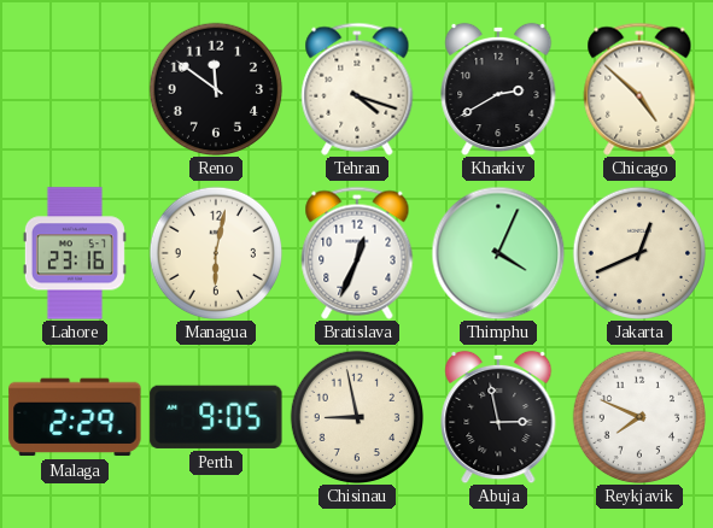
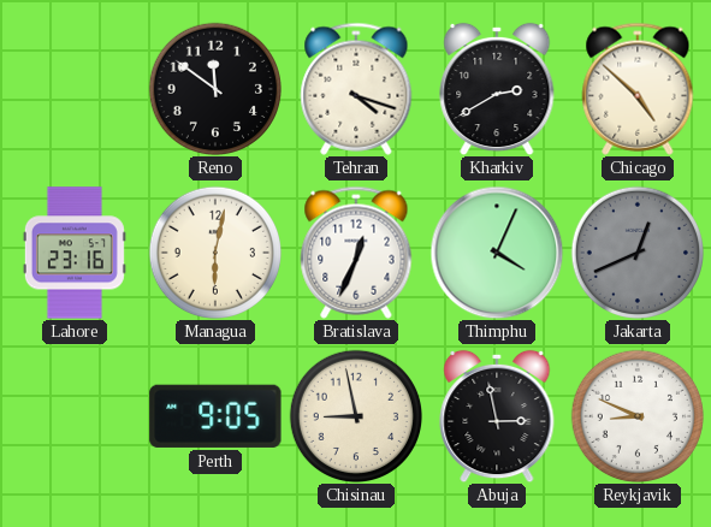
Jakarta dial: cream -> grey (636, 251)
Malaga: 2:29 -> none (75, 417)
Reykjavik: 7:49 -> 8:49 (636, 415)
